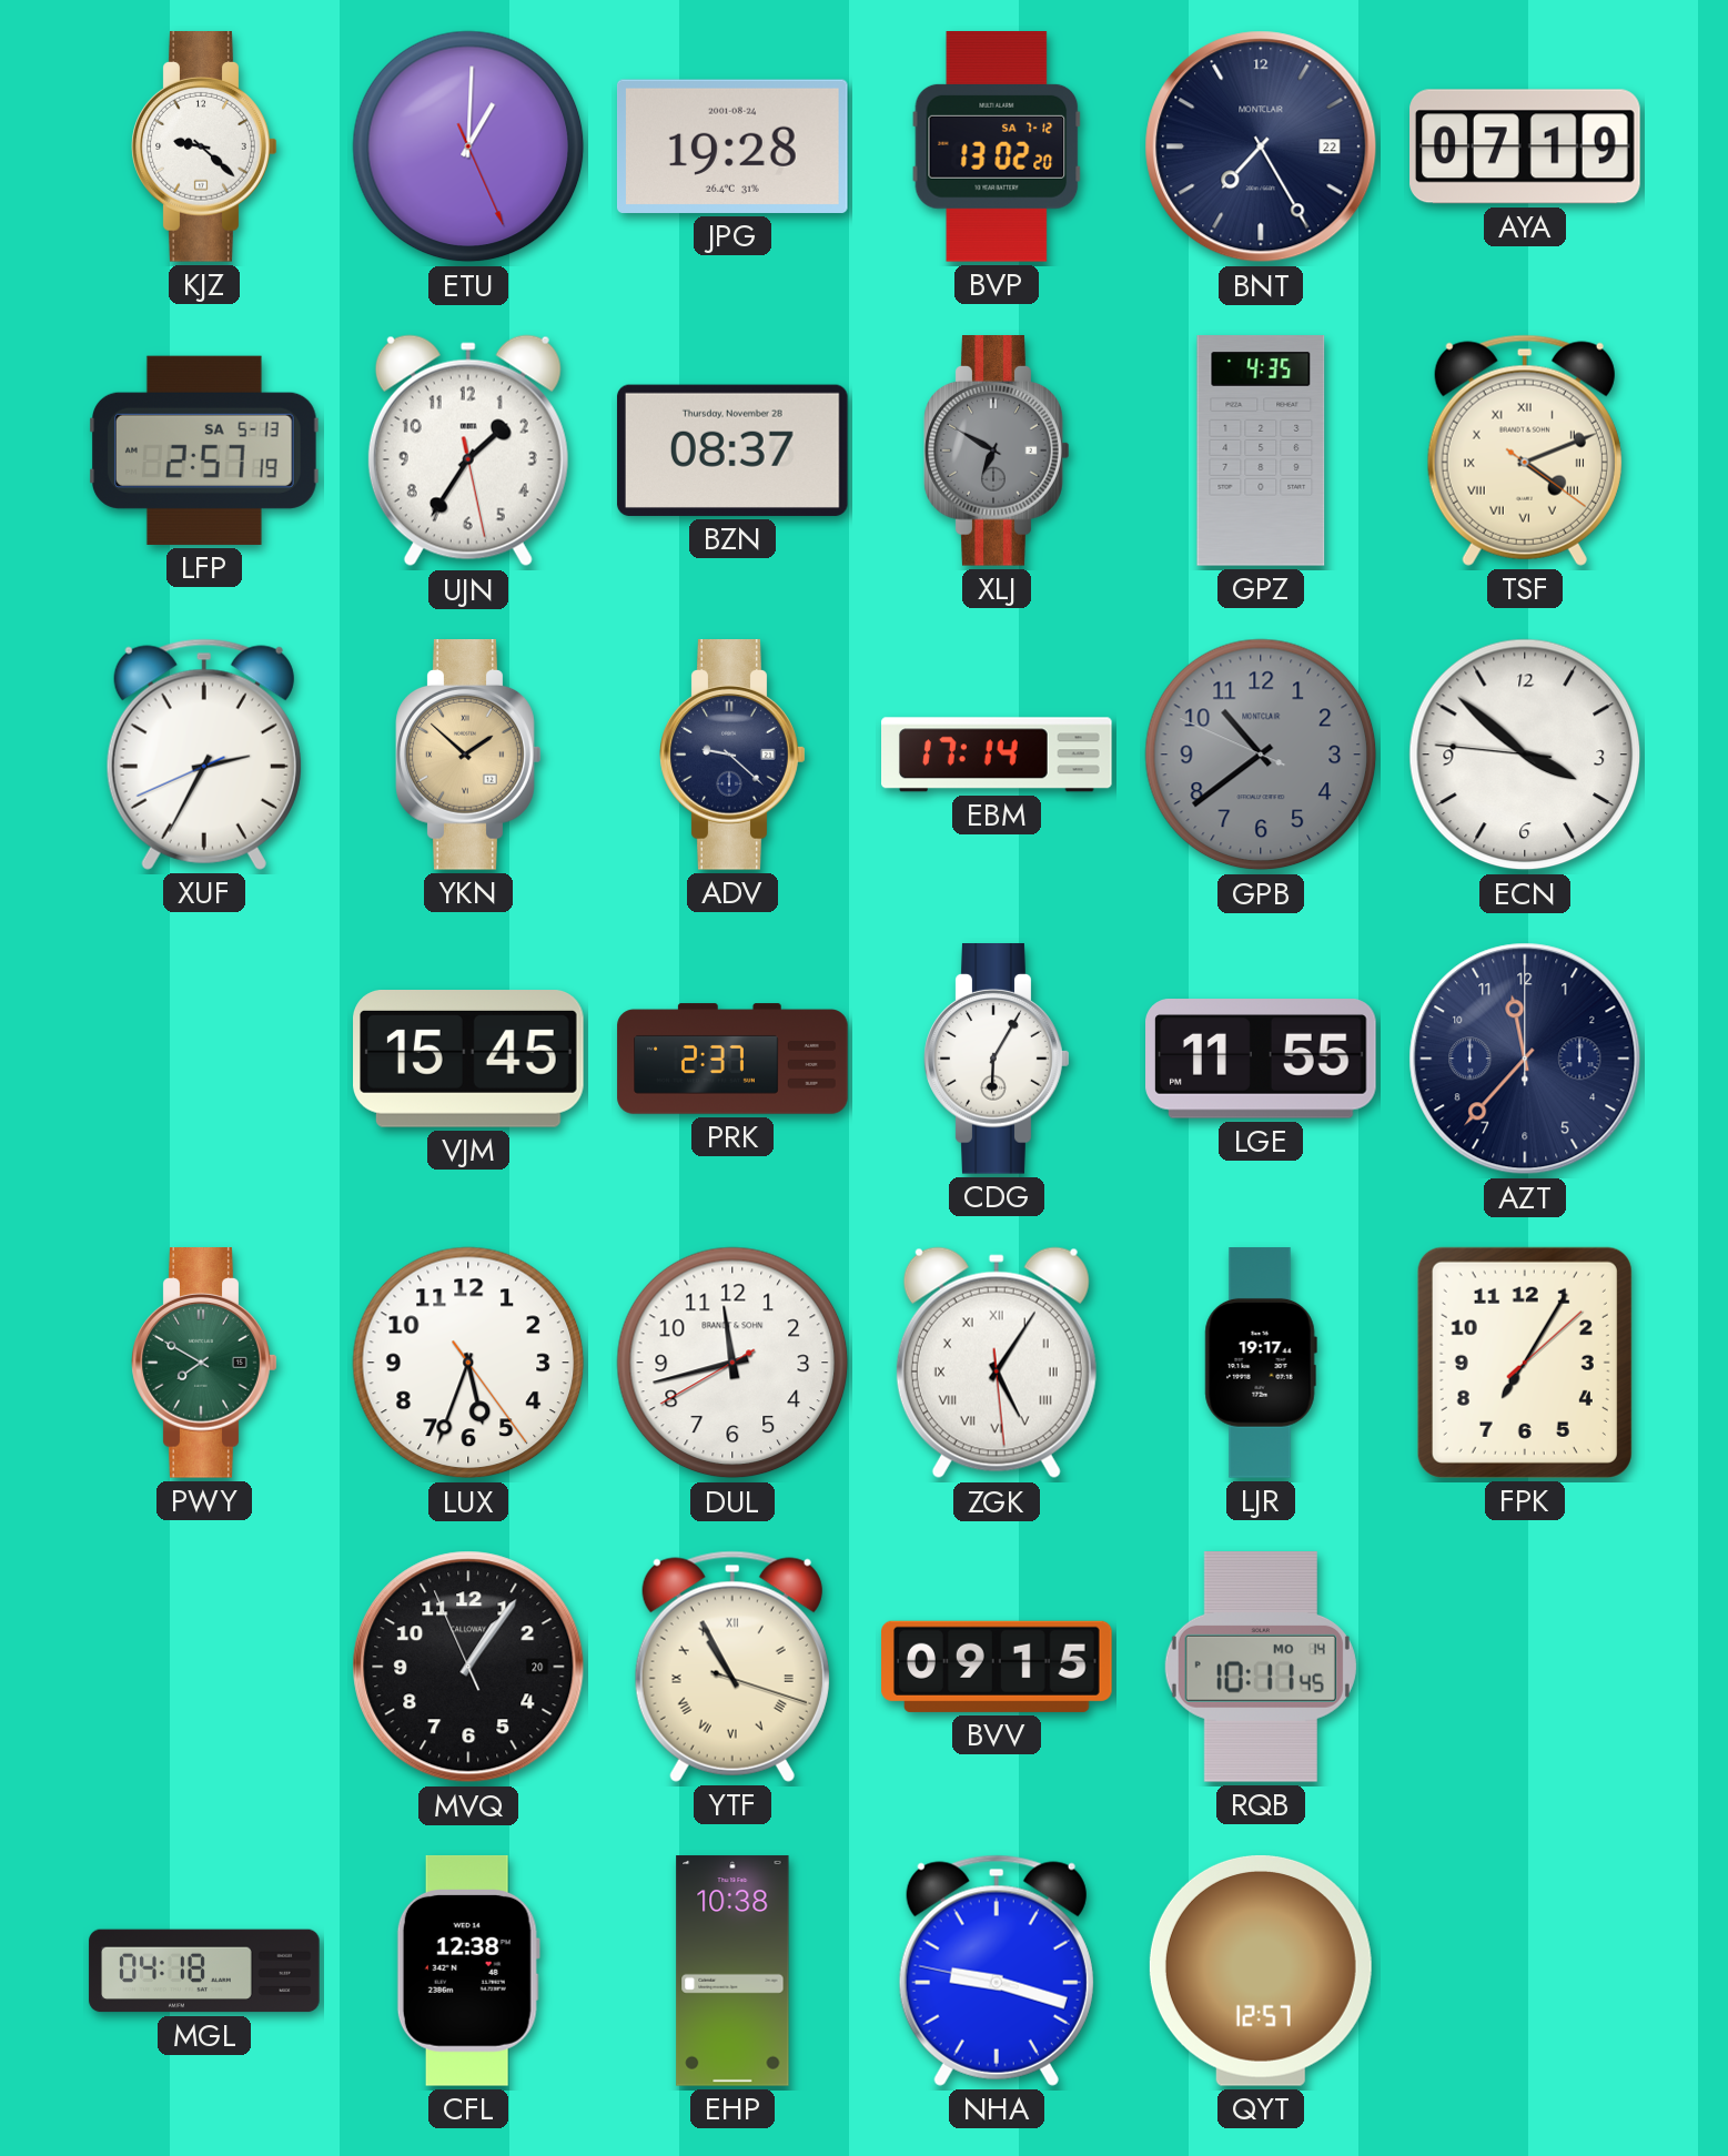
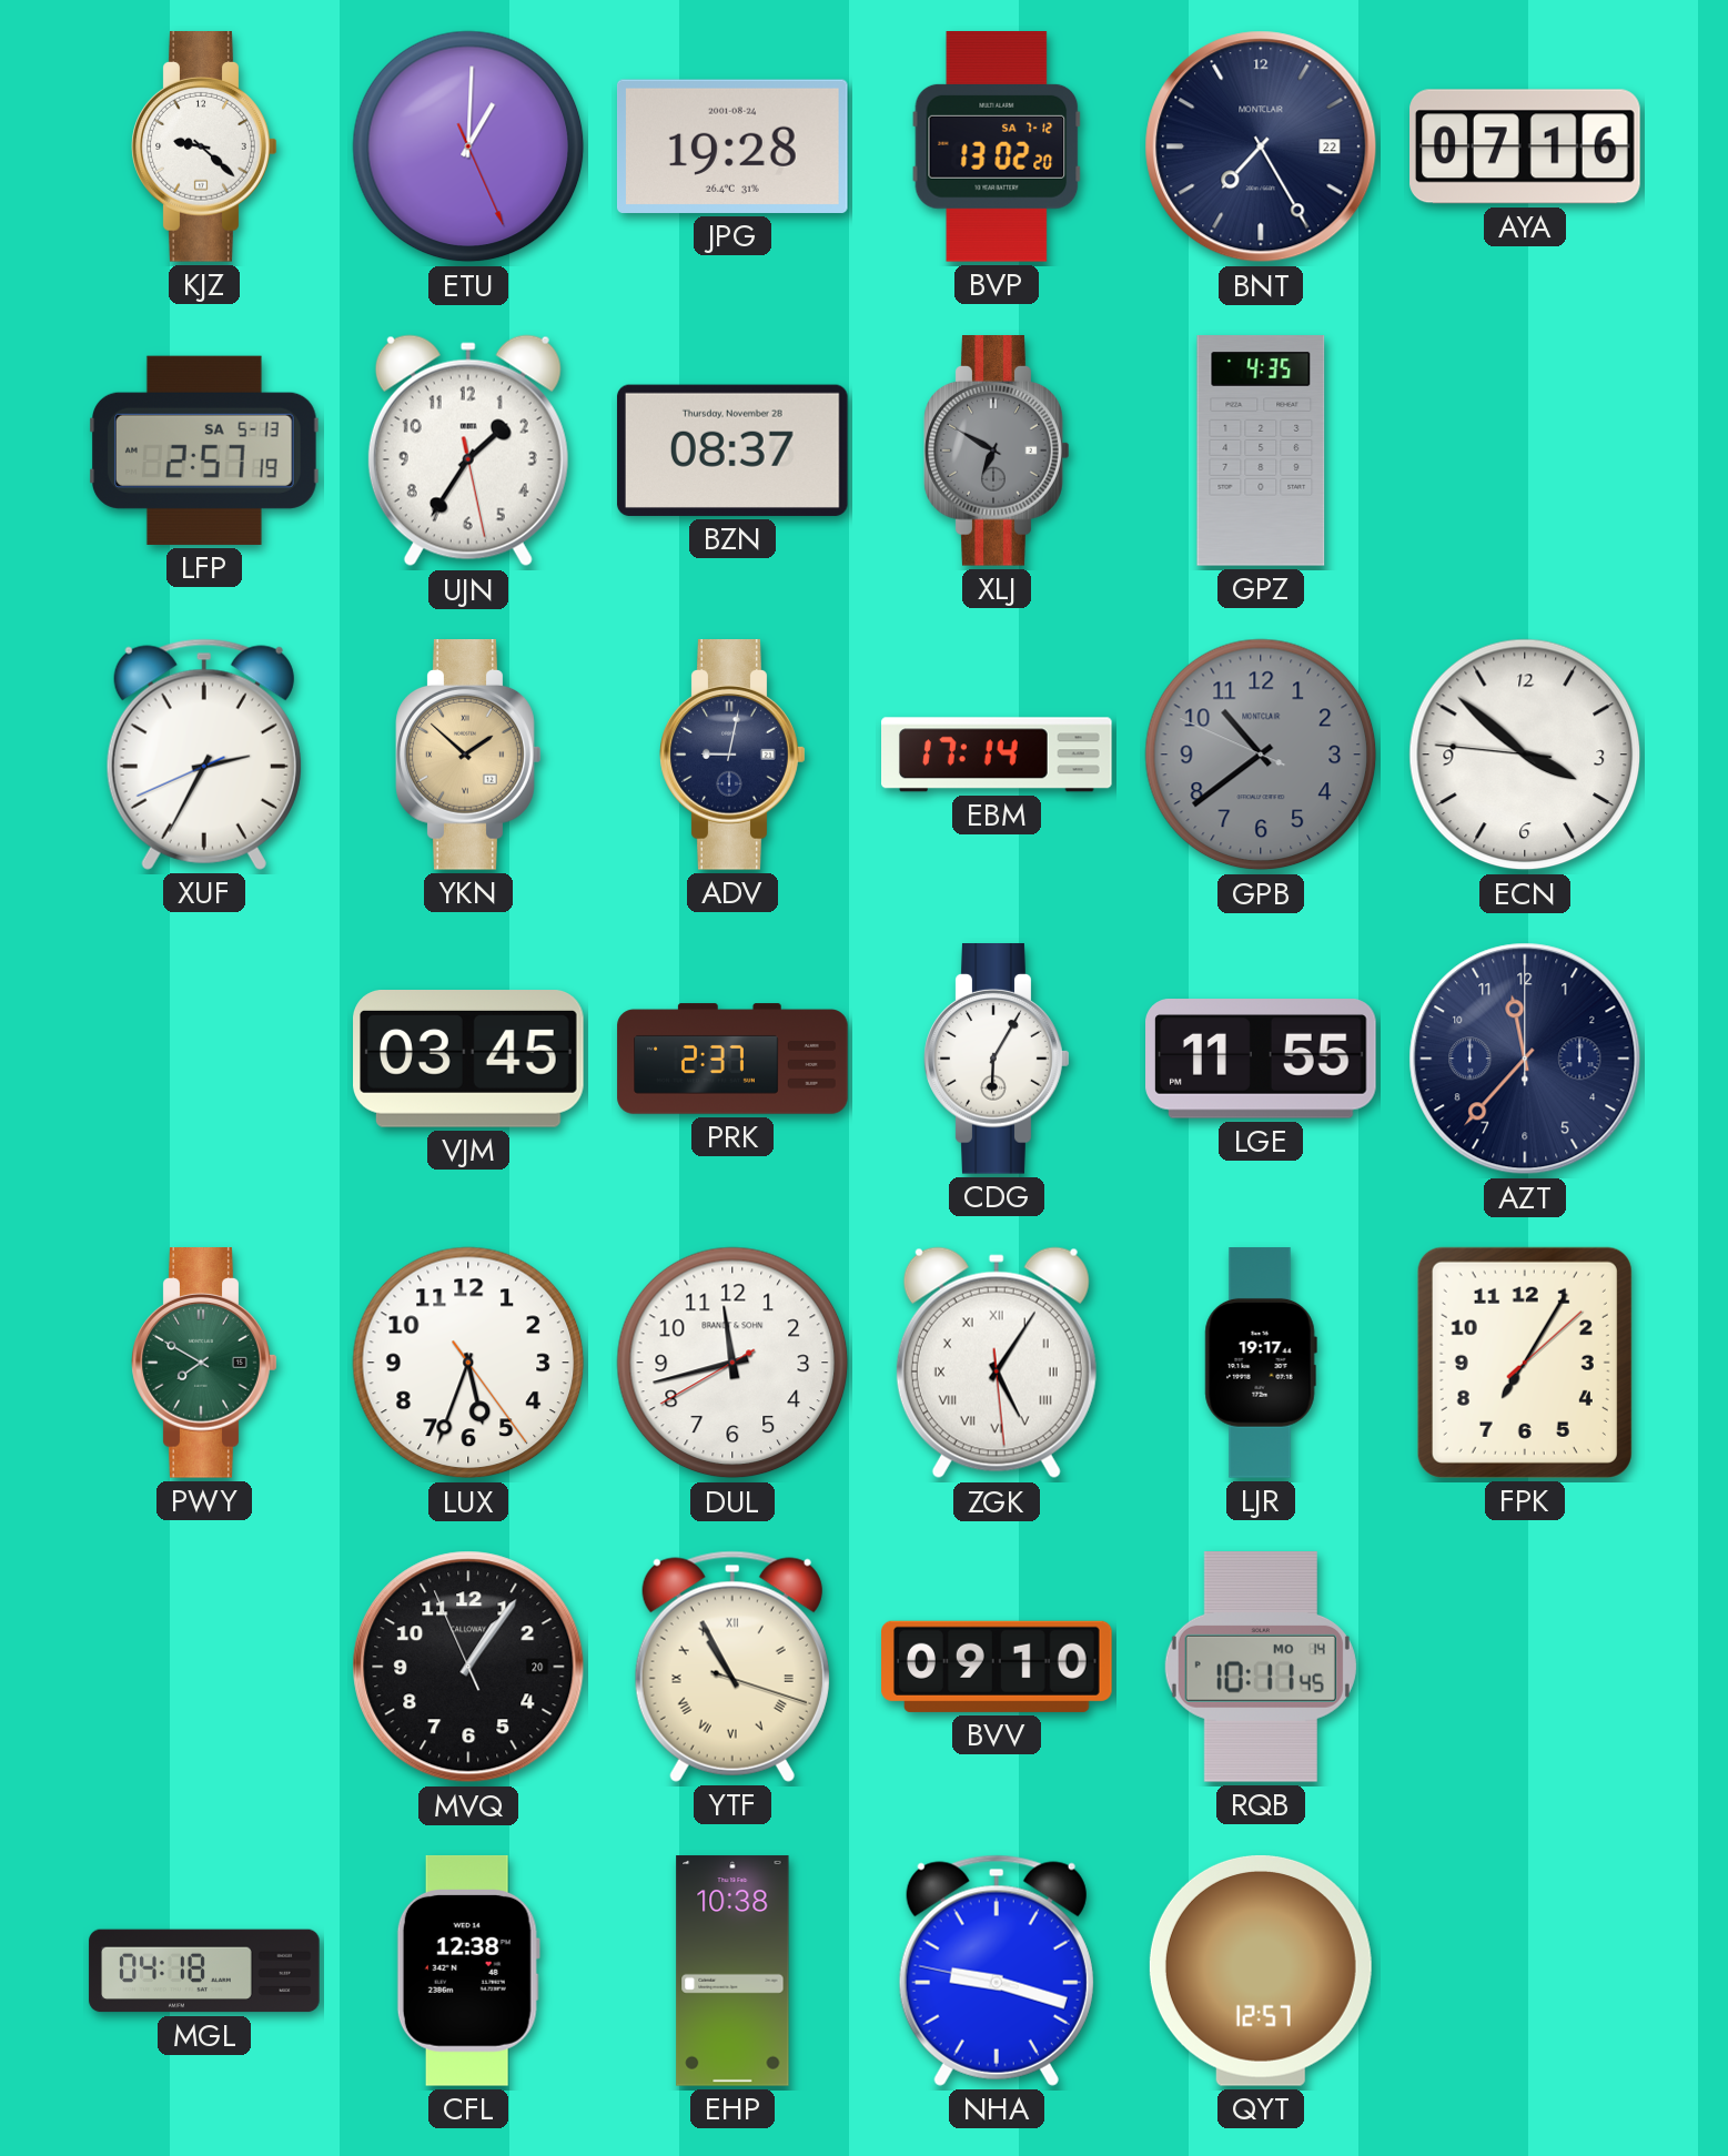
AYA: 07:19 -> 07:16 (1525, 146)
TSF: 4:11 -> none (1525, 451)
ADV: 9:22 -> 9:02 (732, 756)
VJM: 15:45 -> 03:45 (469, 1060)
BVV: 09:15 -> 09:10 (997, 1667)
